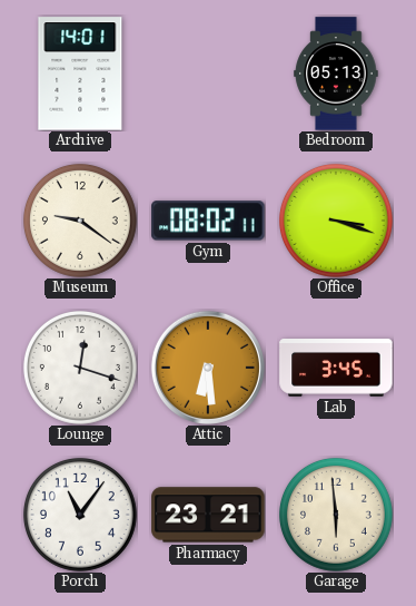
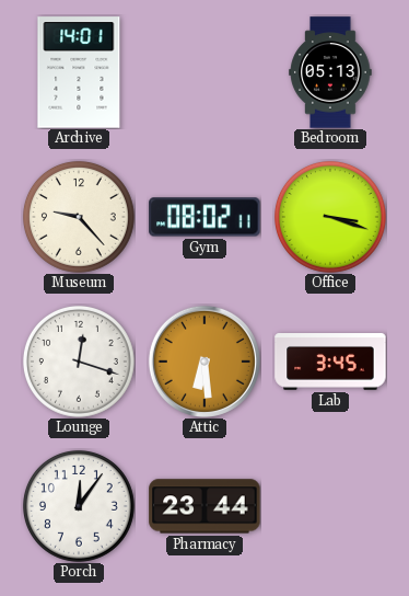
Museum: 9:21 -> 9:23 (79, 217)
Porch: 11:06 -> 12:06 (79, 506)
Pharmacy: 23:21 -> 23:44 (204, 506)
Garage: 5:59 -> none (336, 515)
